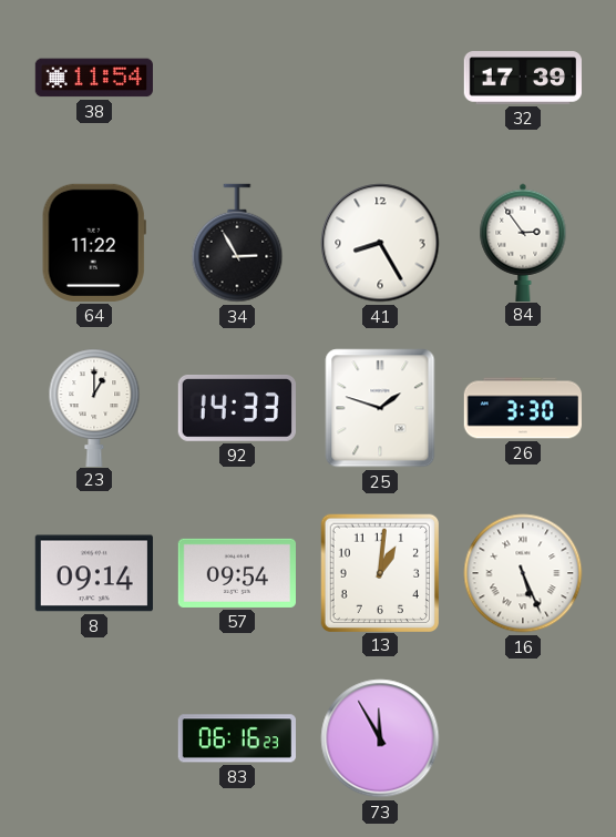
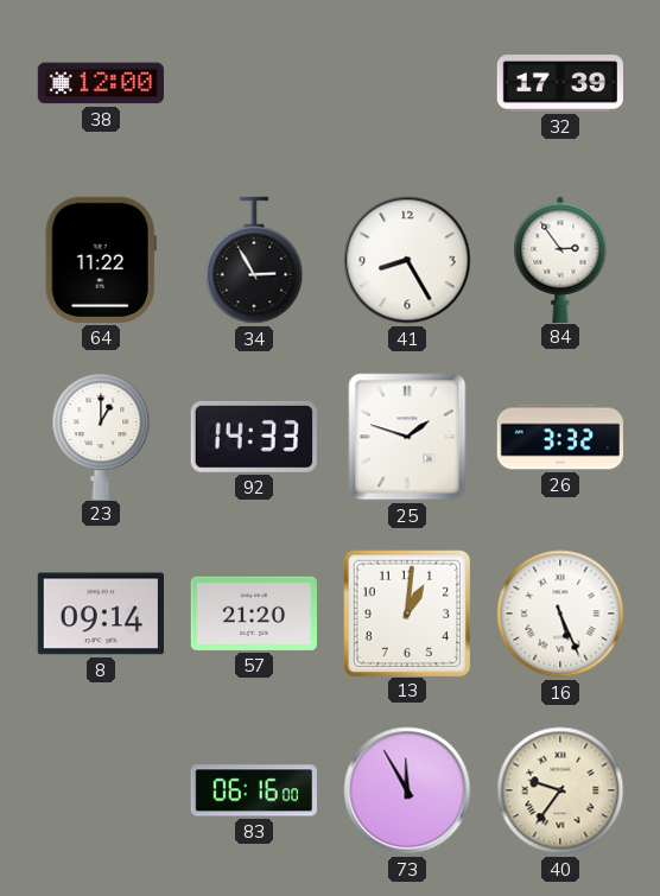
38: 11:54 -> 12:00 (101, 83)
26: 3:30 -> 3:32 (559, 437)
57: 09:54 -> 21:20 (254, 614)
83: 06:16:23 -> 06:16:00 (254, 790)
40: none -> 9:36 (560, 790)
